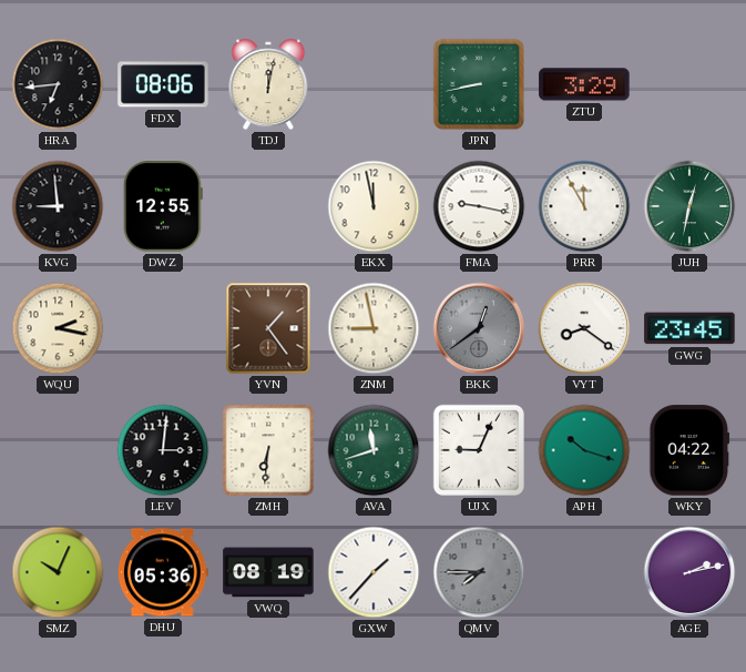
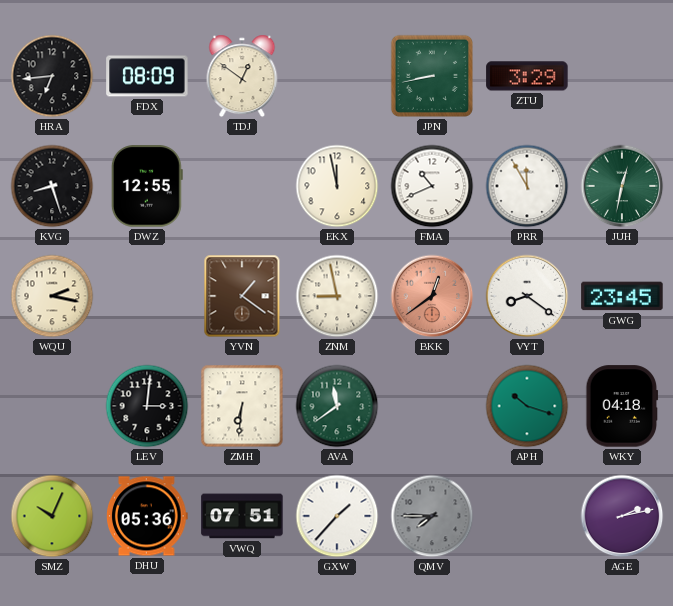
FDX: 08:06 -> 08:09 (147, 76)
TDJ: 12:02 -> 12:51 (242, 76)
KVG: 8:59 -> 8:27 (52, 186)
FMA: 9:17 -> 10:41 (432, 186)
YVN: 1:24 -> 1:21 (242, 296)
BKK dial: grey -> salmon (432, 296)
AVA: 11:42 -> 11:39 (337, 406)
UJX: 9:04 -> none (479, 450)
WKY: 04:22 -> 04:18 (622, 406)
VWQ: 08:19 -> 07:51 (242, 516)
